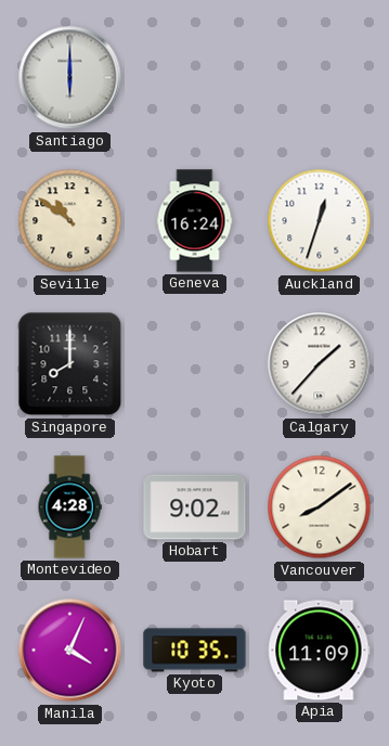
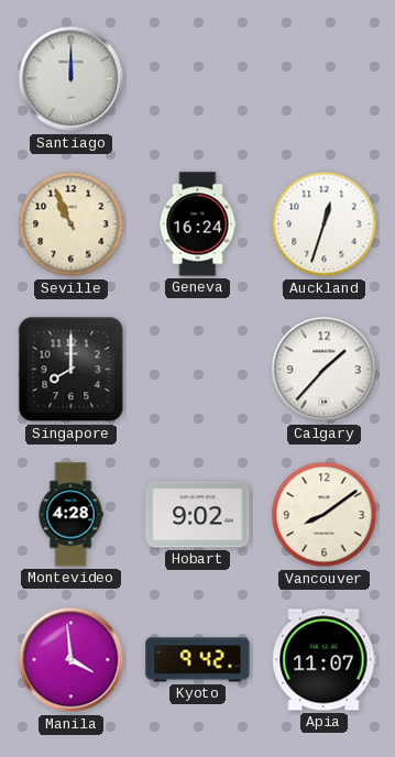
Santiago: 6:00 -> 12:00 (72, 79)
Seville: 10:51 -> 10:56 (72, 224)
Manila: 4:04 -> 3:59 (72, 660)
Kyoto: 10:35 -> 9:42 (198, 660)
Apia: 11:09 -> 11:07 (325, 660)
